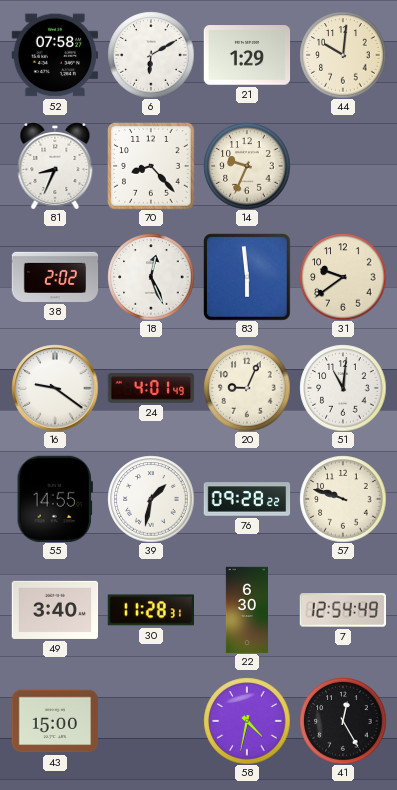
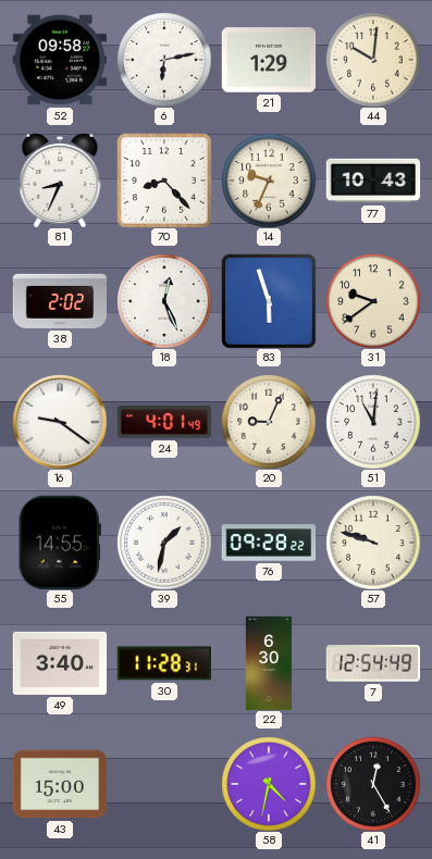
52: 07:58 -> 09:58 (59, 60)
6: 6:10 -> 6:13 (164, 60)
77: none -> 10:43 (373, 180)
83: 5:59 -> 5:57 (269, 301)
